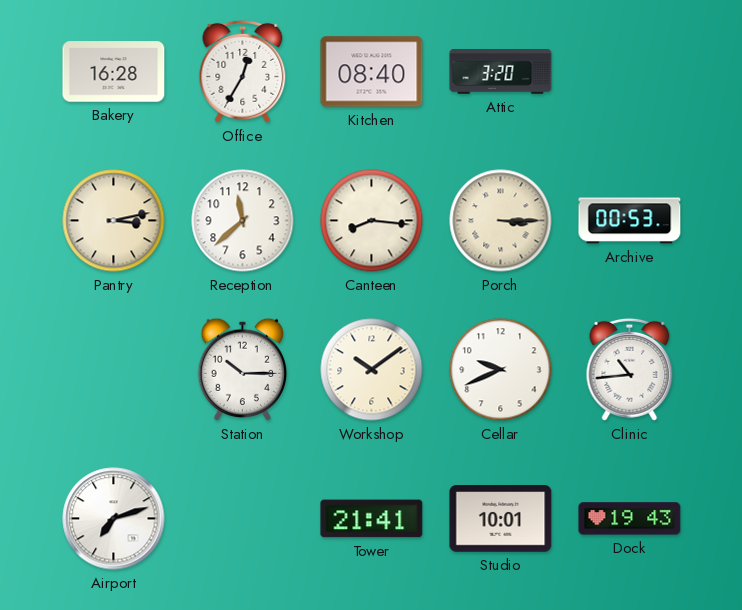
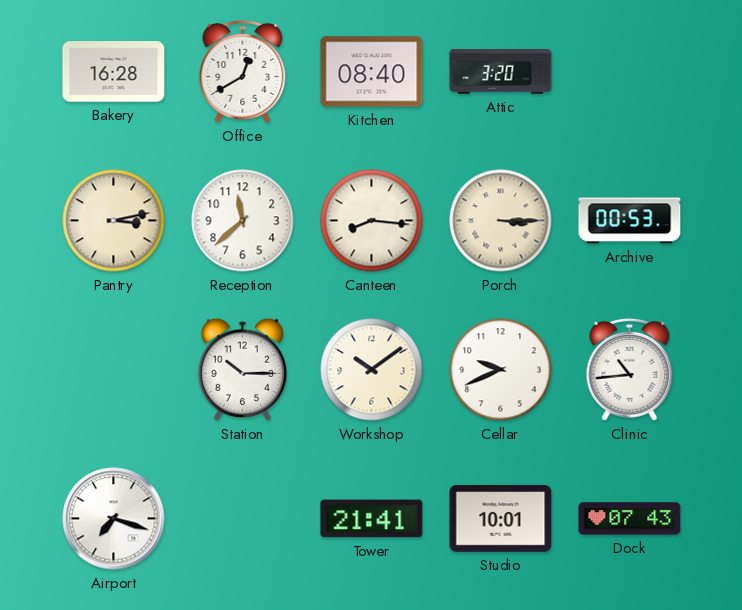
Office: 12:35 -> 12:40 (243, 71)
Airport: 7:12 -> 7:18 (114, 519)
Dock: 19:43 -> 07:43 (630, 519)
